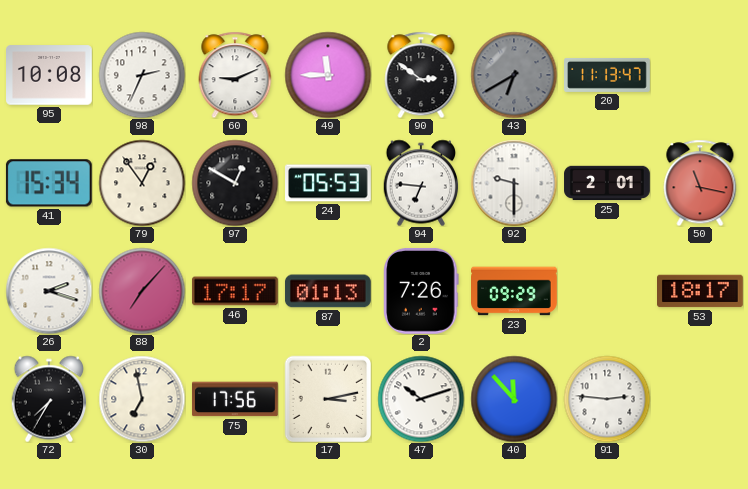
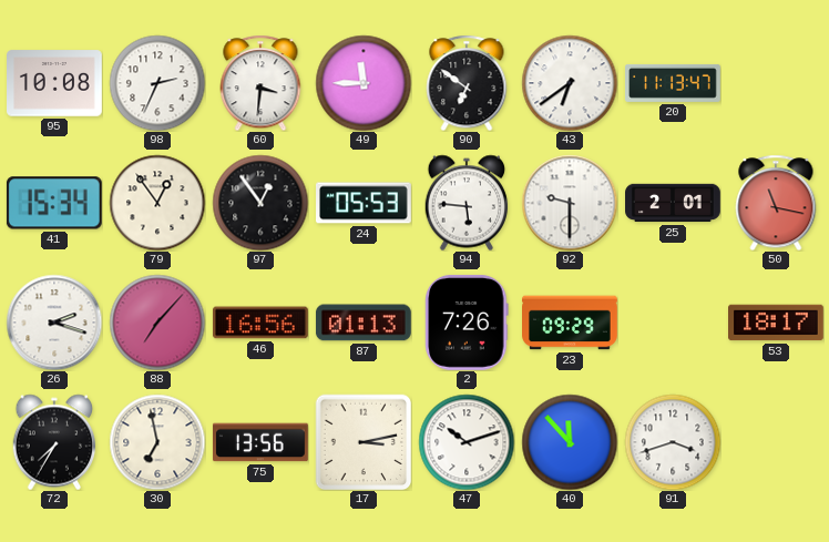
60: 9:11 -> 3:31 (260, 83)
90: 2:51 -> 6:51 (467, 83)
43: 6:40 -> 6:39 (570, 83)
43 dial: grey -> white (570, 83)
97: 12:50 -> 12:54 (260, 203)
94: 6:46 -> 5:46 (467, 203)
46: 17:17 -> 16:56 (260, 323)
75: 17:56 -> 13:56 (260, 442)
91: 2:46 -> 3:42 (673, 442)
